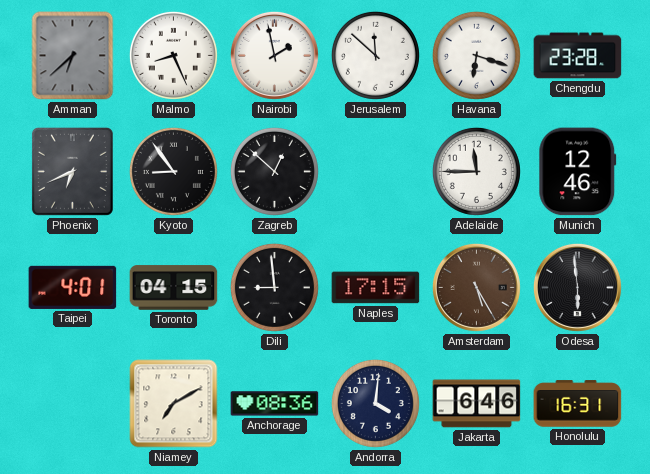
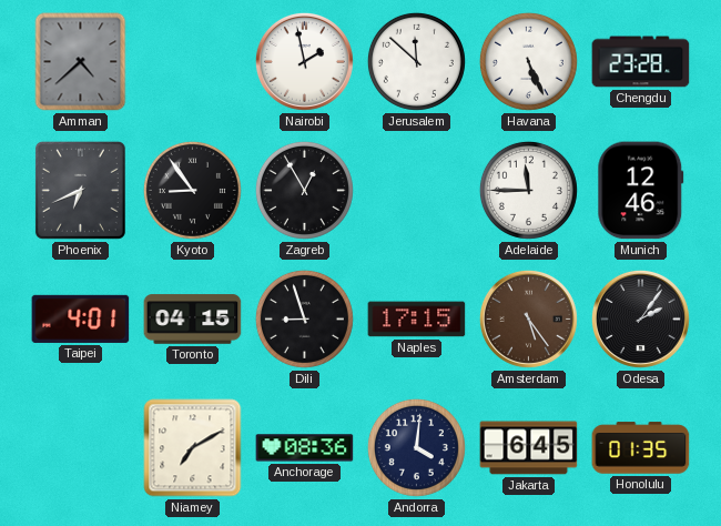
Amman: 6:38 -> 4:38 (81, 62)
Malmo: 8:26 -> none (173, 55)
Havana: 6:18 -> 5:26 (528, 61)
Zagreb: 12:52 -> 12:55 (304, 190)
Dili: 8:59 -> 8:57 (304, 318)
Amsterdam: 5:25 -> 5:24 (528, 318)
Odesa: 5:59 -> 2:06 (640, 318)
Jakarta: 6:46 -> 6:45 (529, 448)
Honolulu: 16:31 -> 01:35 (641, 448)
